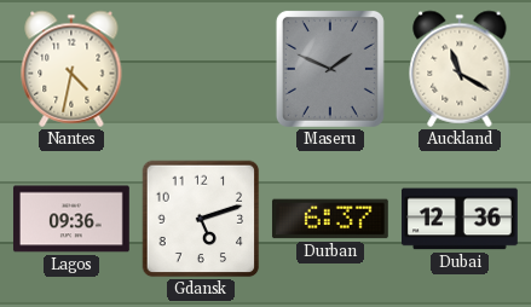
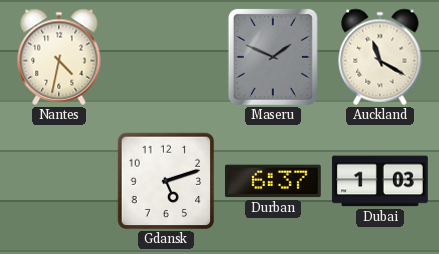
Lagos: 09:36 -> none (71, 219)
Dubai: 12:36 -> 1:03 (380, 181)
